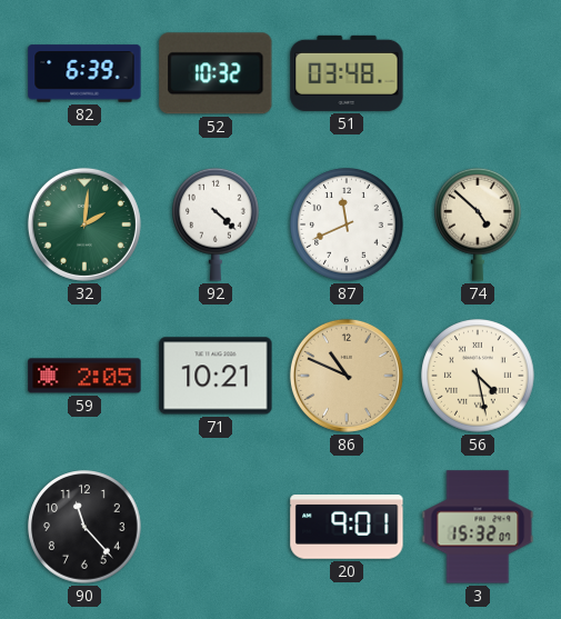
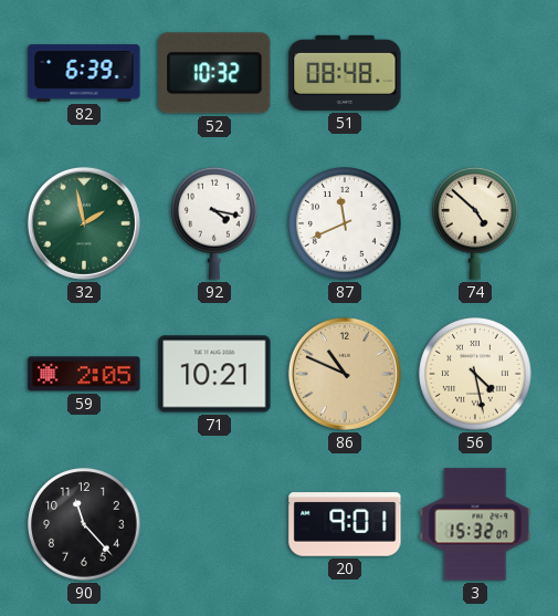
51: 03:48 -> 08:48 (345, 73)
32: 2:01 -> 1:58 (84, 223)
92: 4:22 -> 4:17 (215, 223)
